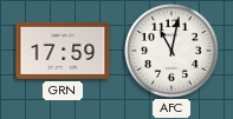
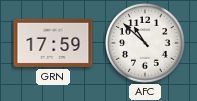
AFC: 11:02 -> 10:52 (145, 43)
